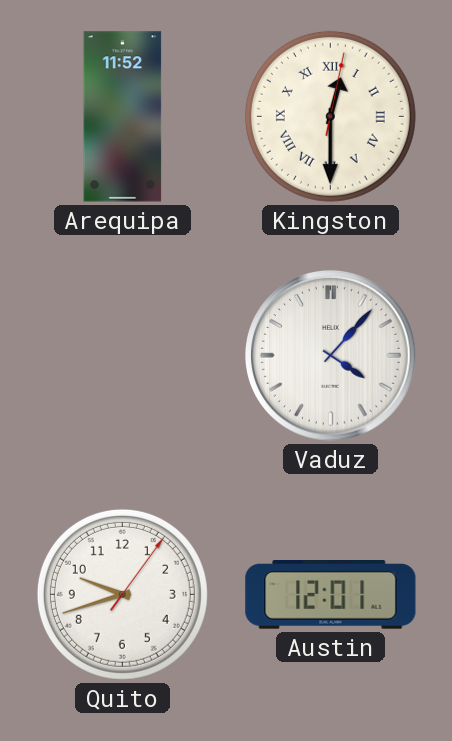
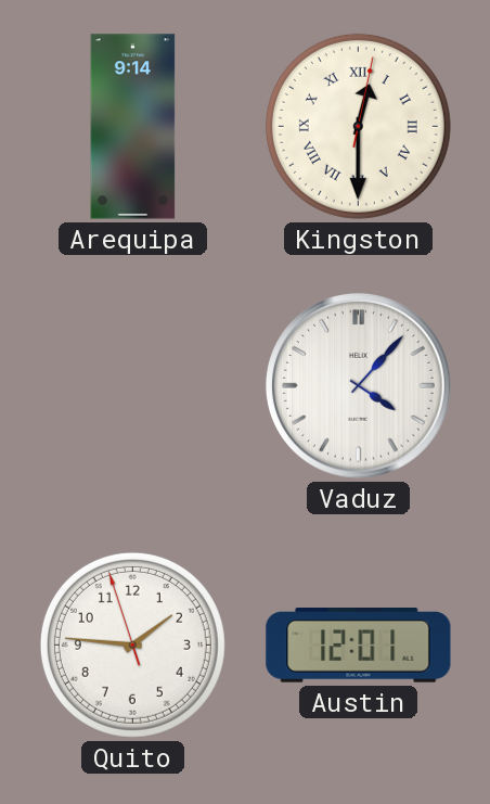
Arequipa: 11:52 -> 9:14 (133, 127)
Quito: 9:42 -> 1:45 (132, 645)
